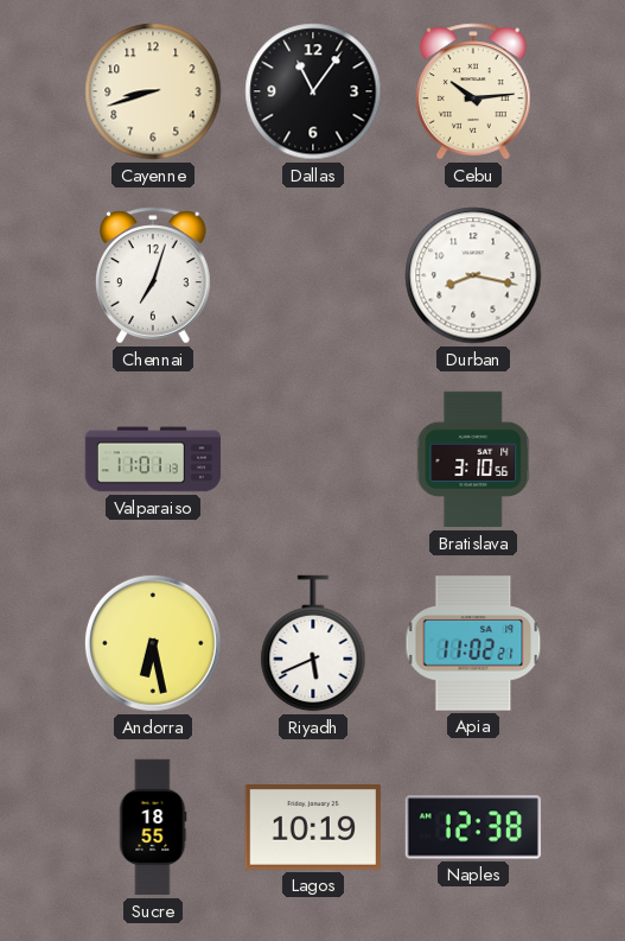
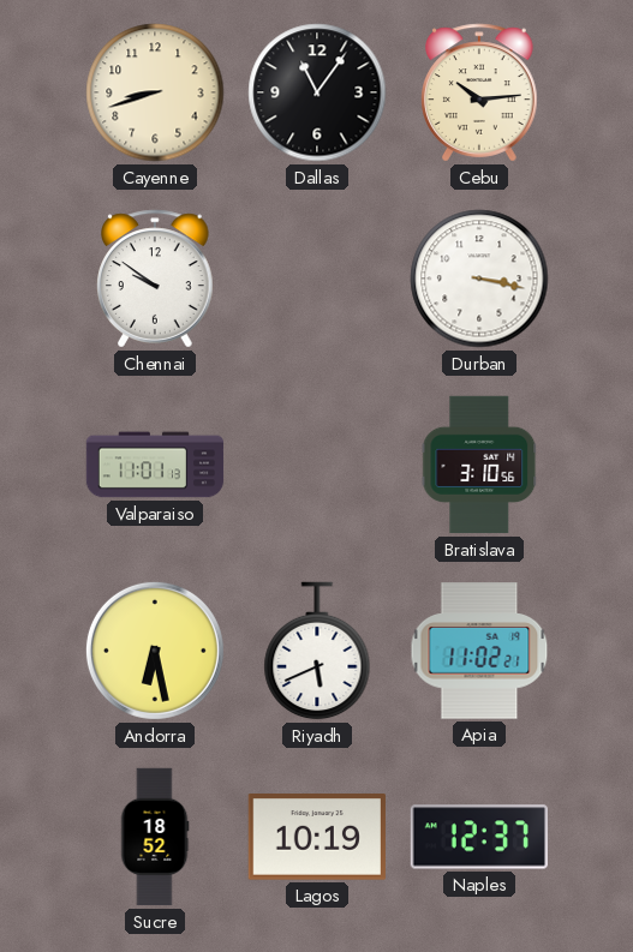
Chennai: 7:03 -> 9:51 (155, 279)
Durban: 8:17 -> 3:17 (479, 279)
Sucre: 18:55 -> 18:52 (155, 837)
Naples: 12:38 -> 12:37 (478, 837)
